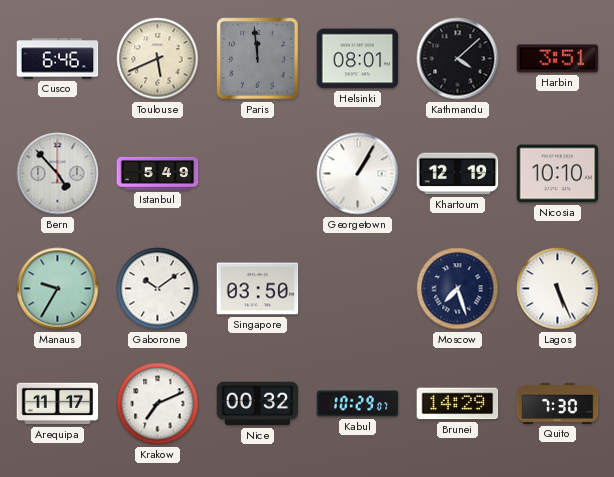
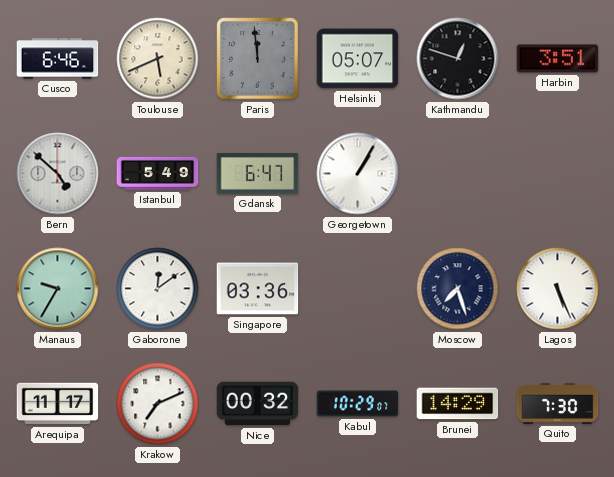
Helsinki: 08:01 -> 05:07 (358, 59)
Kathmandu: 4:08 -> 12:48 (458, 59)
Bern: 4:53 -> 4:52 (58, 174)
Gdansk: none -> 6:47 (258, 173)
Khartoum: 12:19 -> none (458, 174)
Nicosia: 10:10 -> none (558, 174)
Gaborone: 10:09 -> 12:09 (158, 289)
Singapore: 03:50 -> 03:36 (258, 289)
